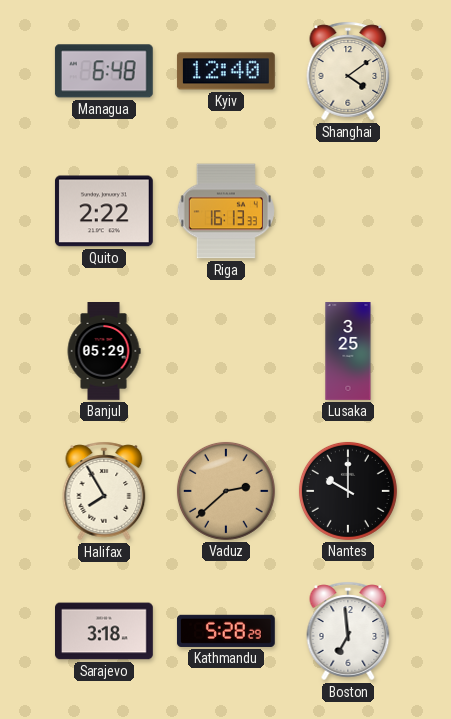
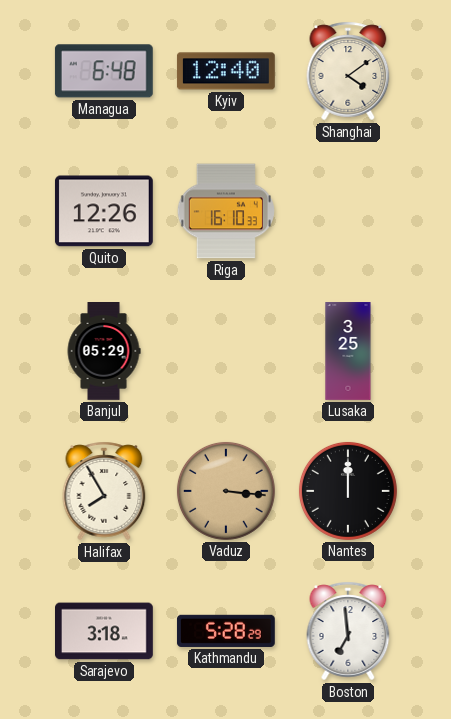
Quito: 2:22 -> 12:26 (104, 211)
Riga: 16:13 -> 16:10 (226, 211)
Vaduz: 2:38 -> 3:16 (226, 491)
Nantes: 10:00 -> 12:00 (348, 491)
